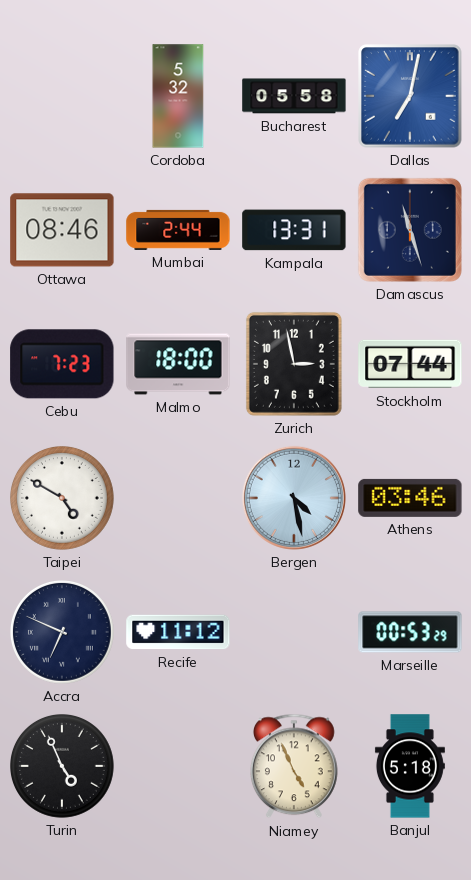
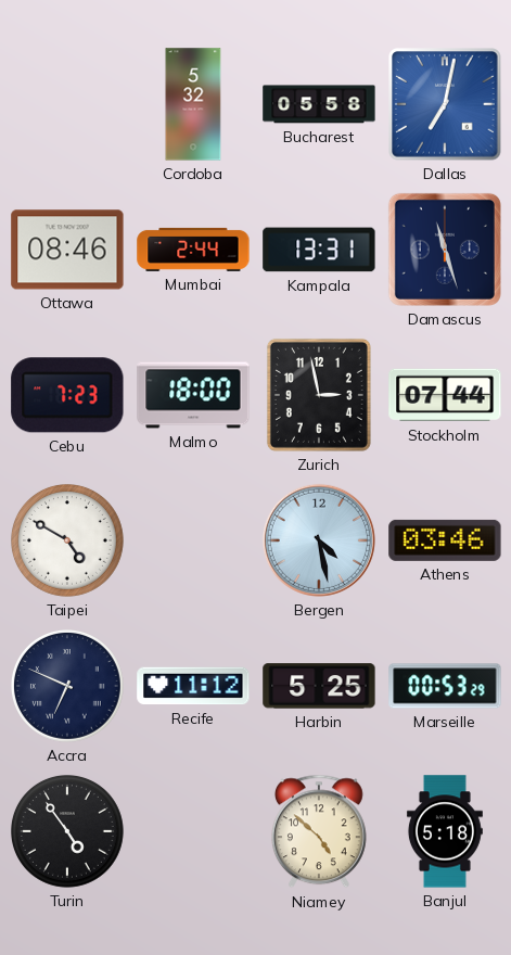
Harbin: none -> 5:25 (319, 686)
Turin: 4:56 -> 4:54 (68, 832)
Niamey: 4:56 -> 4:52 (320, 831)
